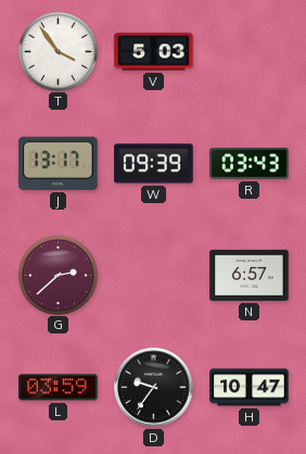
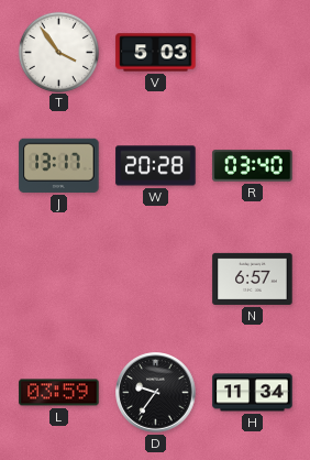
W: 09:39 -> 20:28 (156, 166)
R: 03:43 -> 03:40 (253, 166)
G: 2:38 -> none (58, 275)
H: 10:47 -> 11:34 (253, 393)
